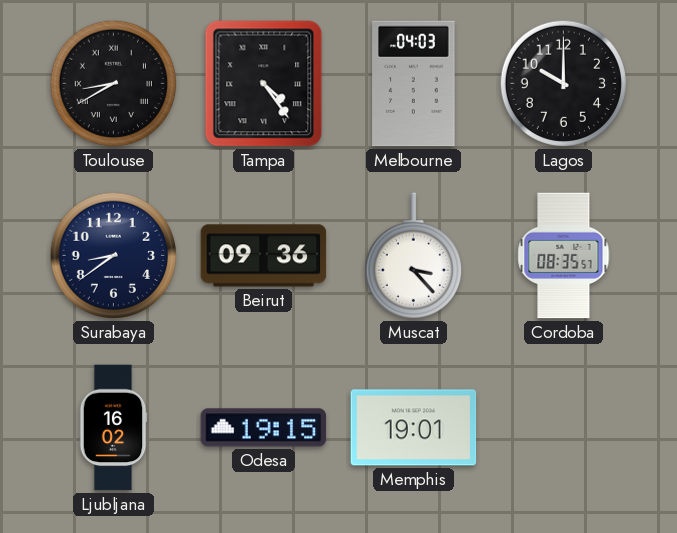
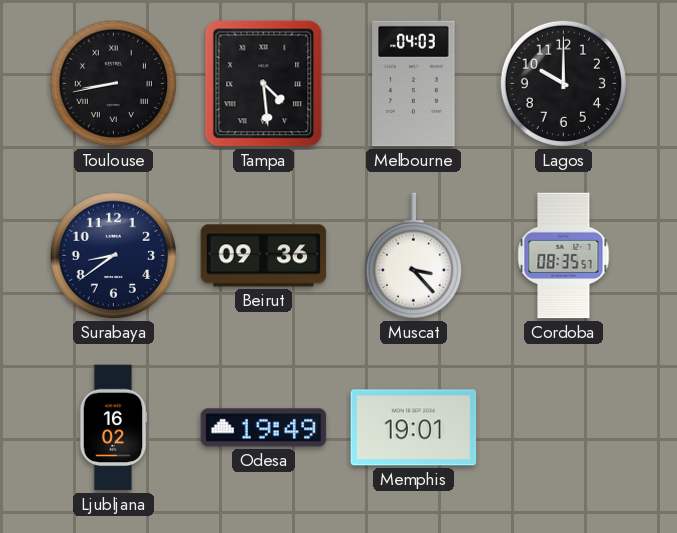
Toulouse: 8:40 -> 8:43 (113, 83)
Tampa: 4:24 -> 4:29 (264, 84)
Odesa: 19:15 -> 19:49 (264, 428)
